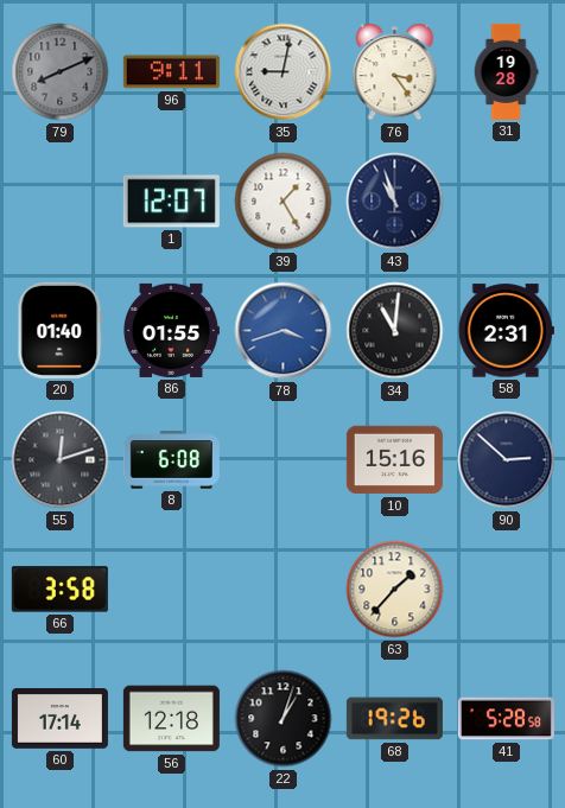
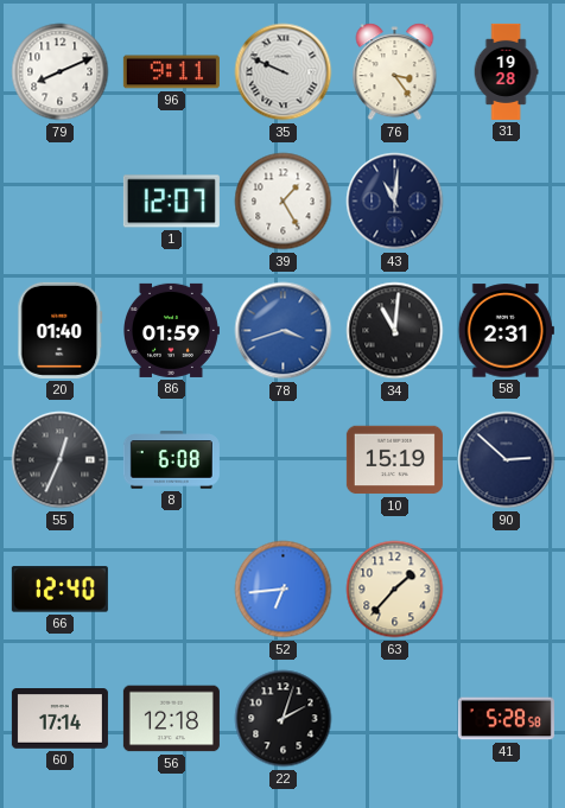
79 dial: grey -> white (61, 72)
35: 9:02 -> 9:49 (284, 72)
43: 10:57 -> 11:01 (395, 202)
86: 01:55 -> 01:59 (172, 330)
55: 12:12 -> 12:34 (61, 460)
10: 15:16 -> 15:19 (394, 460)
66: 3:58 -> 12:40 (59, 590)
52: none -> 6:44 (284, 590)
22: 1:03 -> 2:03 (284, 719)
68: 19:26 -> none (394, 719)
